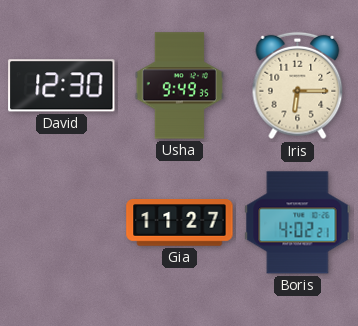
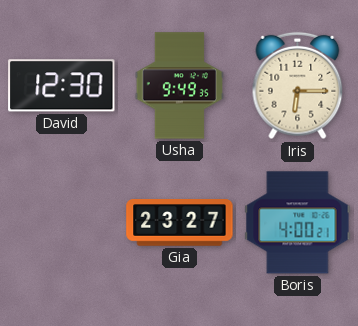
Gia: 11:27 -> 23:27 (180, 223)
Boris: 4:02 -> 4:00 (298, 223)
